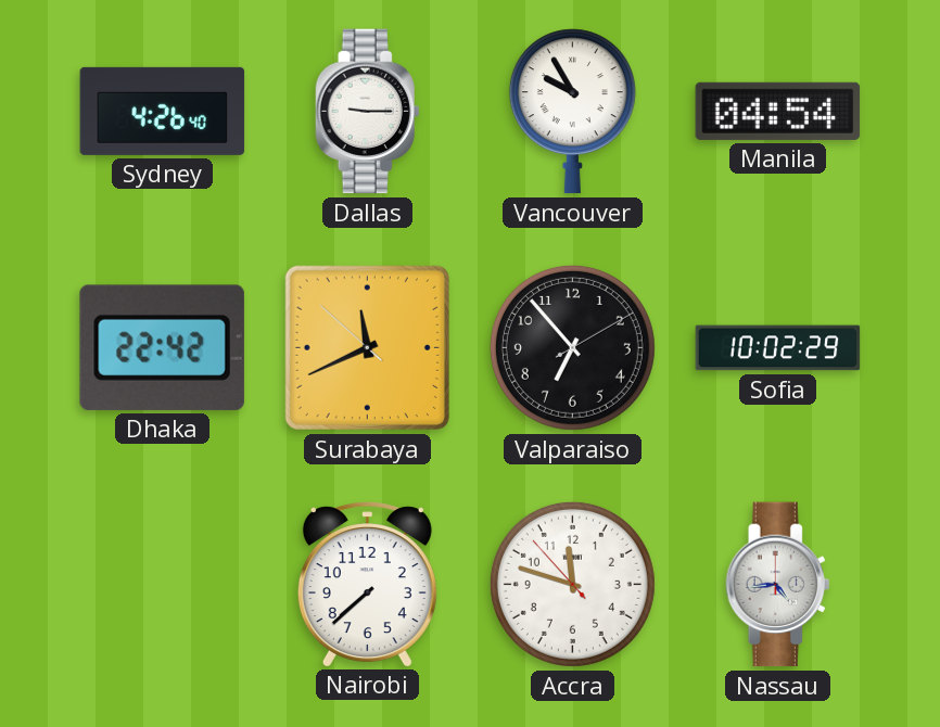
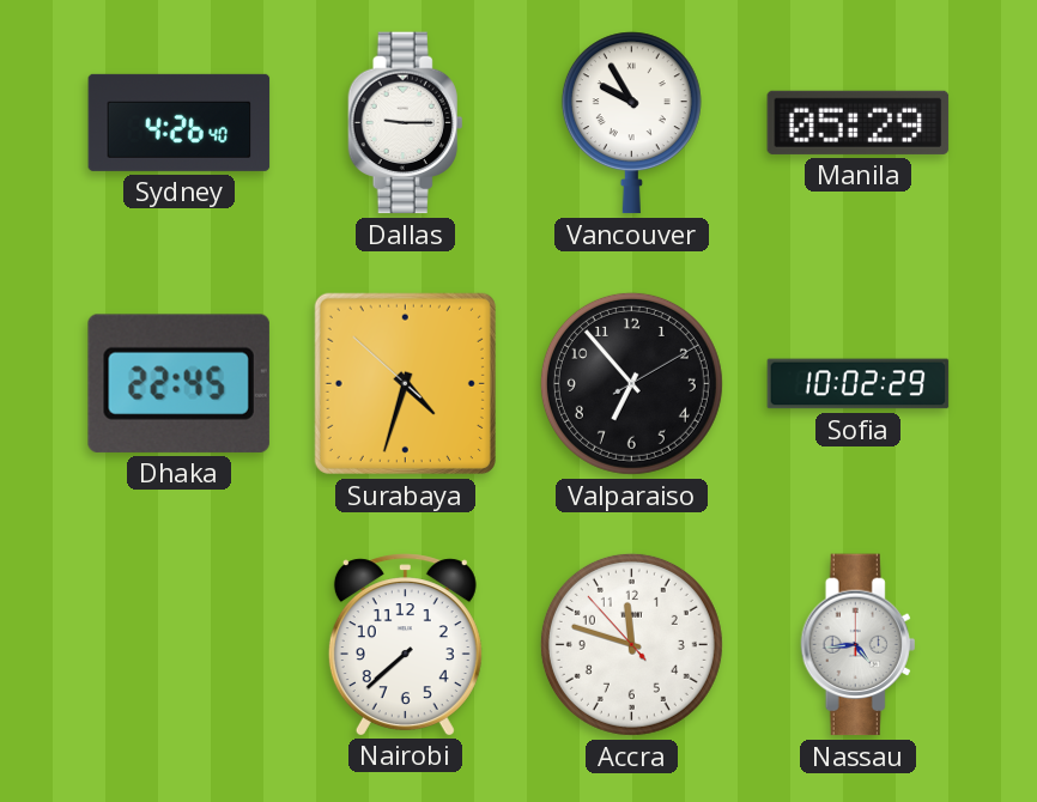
Manila: 04:54 -> 05:29 (859, 122)
Dhaka: 22:42 -> 22:45 (178, 383)
Surabaya: 11:40 -> 4:32 (405, 383)
